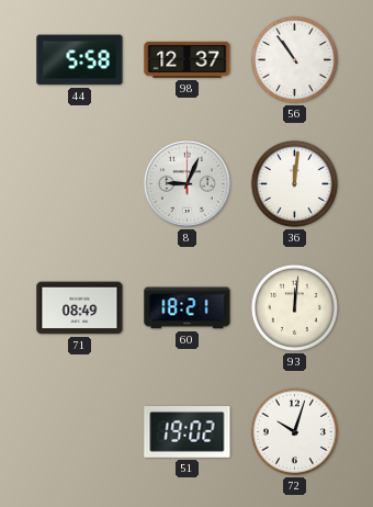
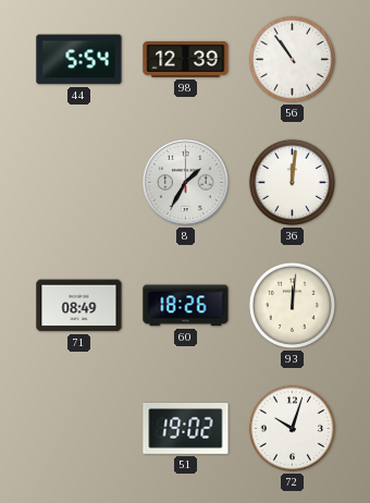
44: 5:58 -> 5:54 (79, 60)
98: 12:37 -> 12:39 (186, 59)
8: 9:04 -> 1:35 (185, 182)
60: 18:21 -> 18:26 (186, 306)
